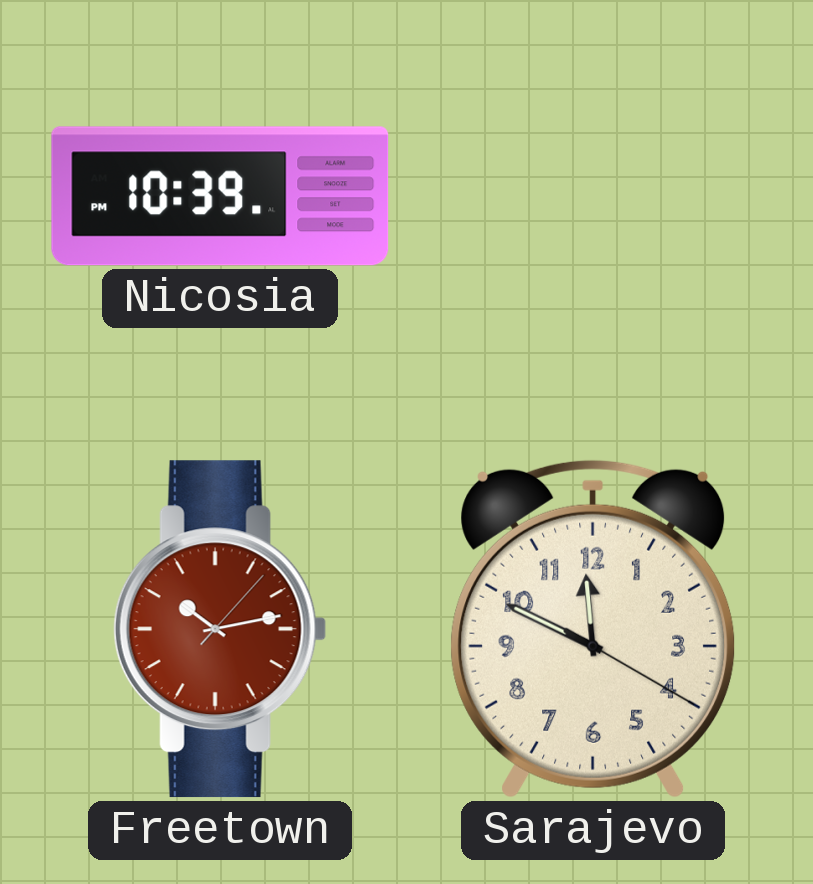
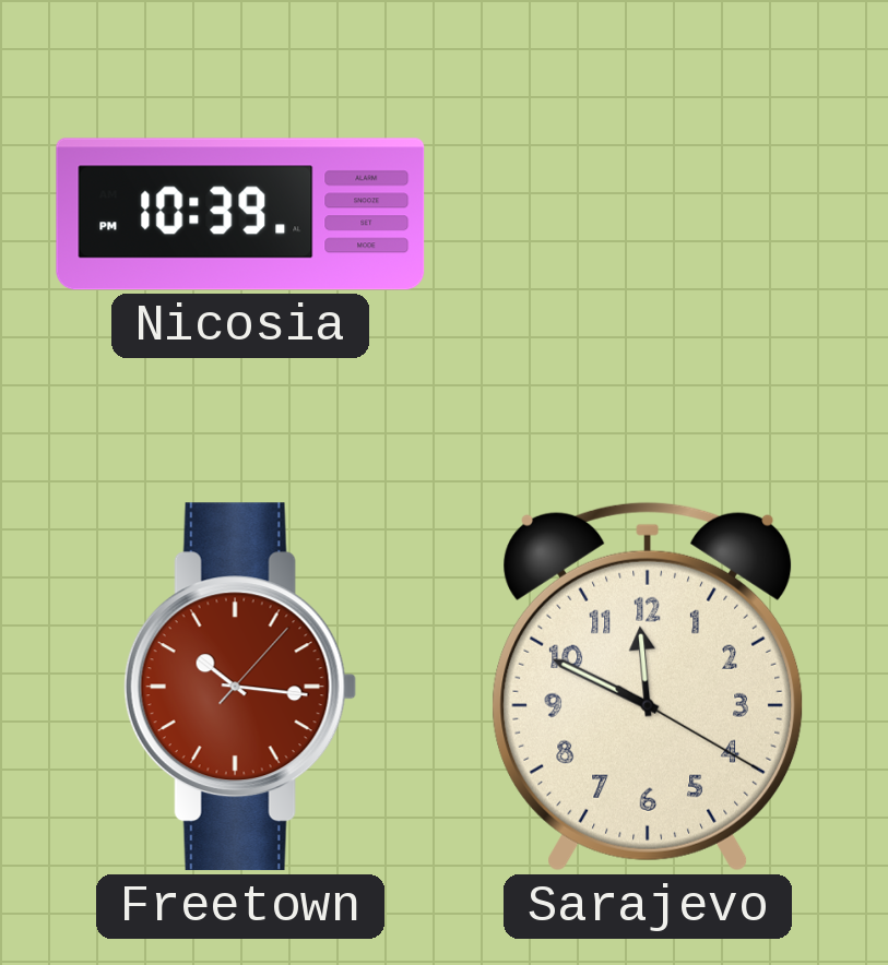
Freetown: 10:13 -> 10:16 (240, 687)
